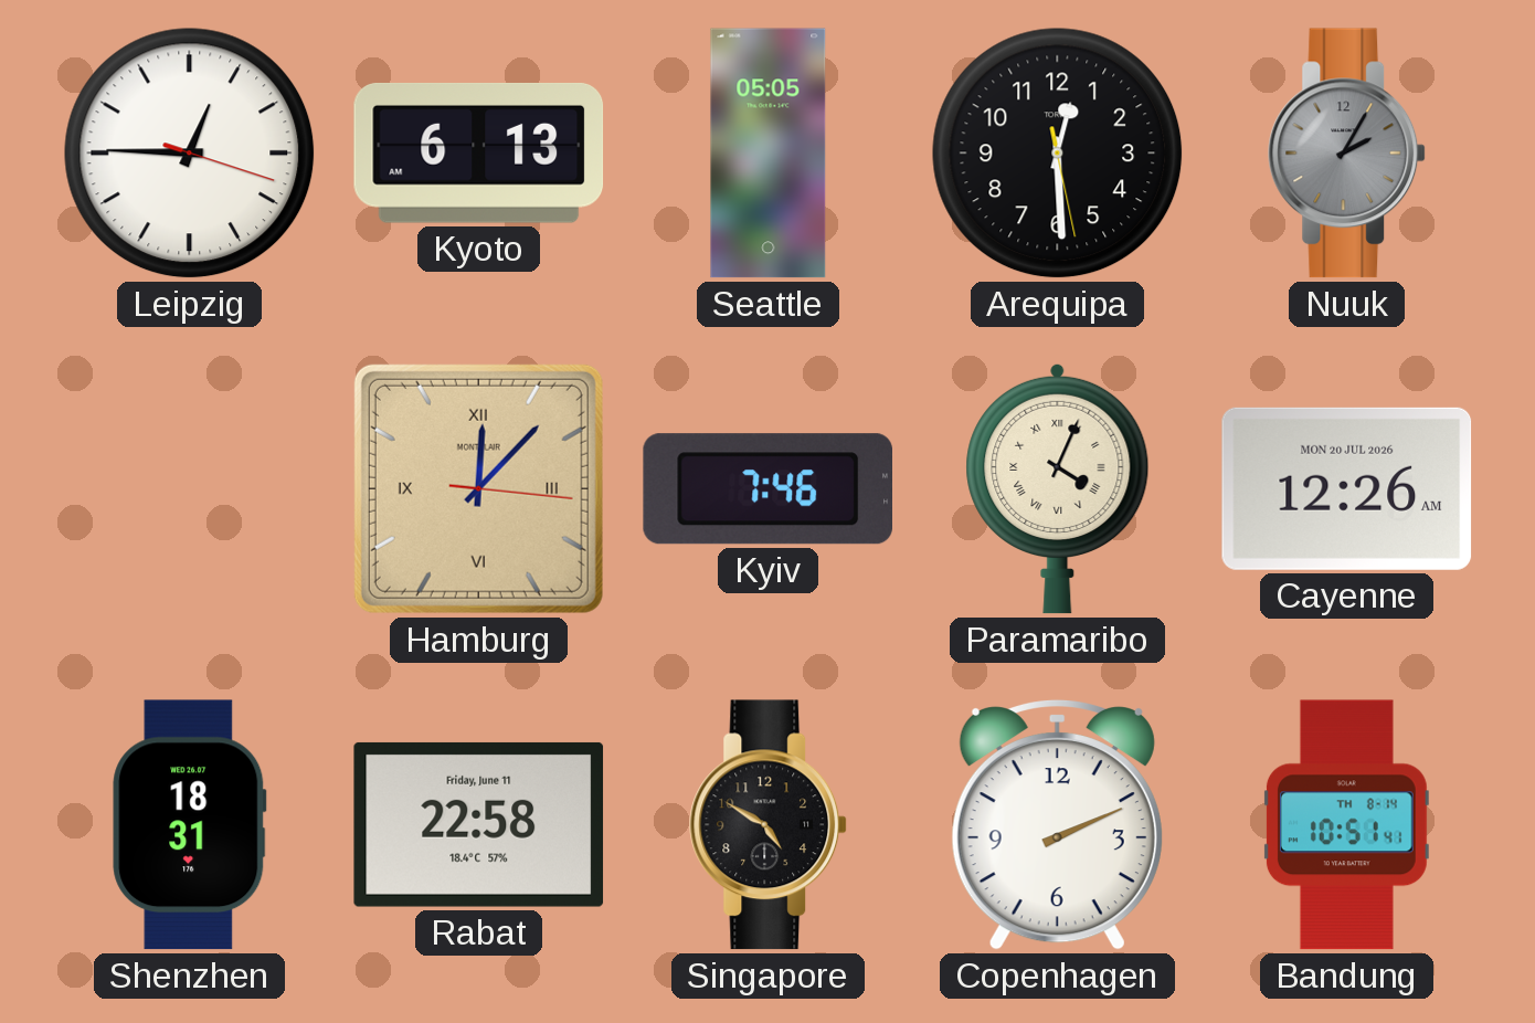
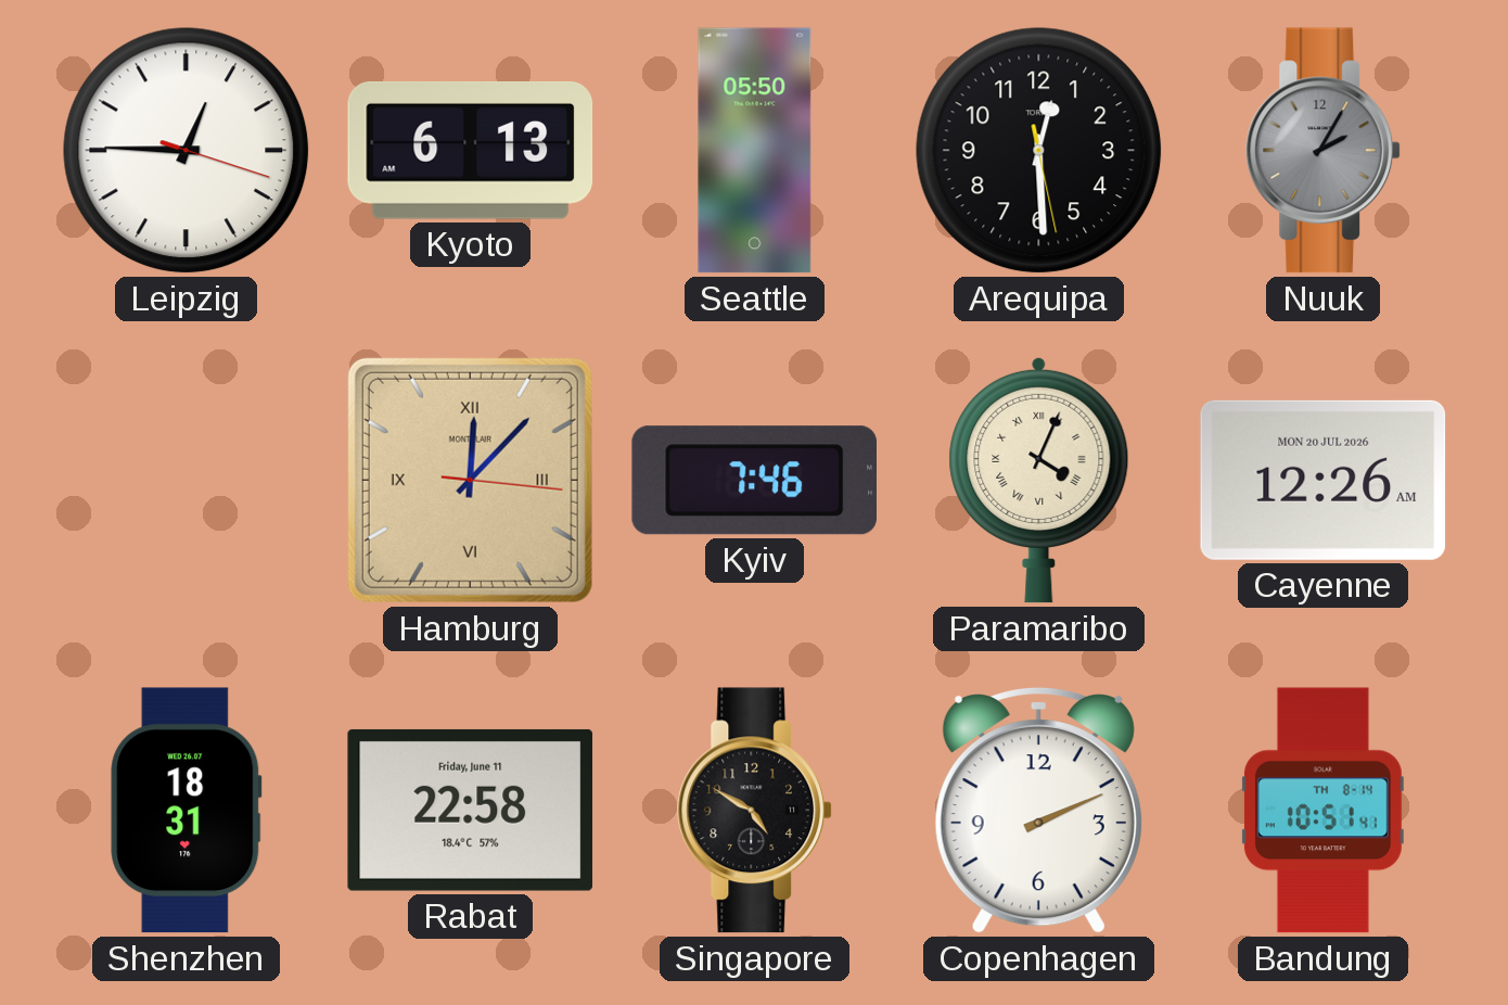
Seattle: 05:05 -> 05:50 (755, 151)
